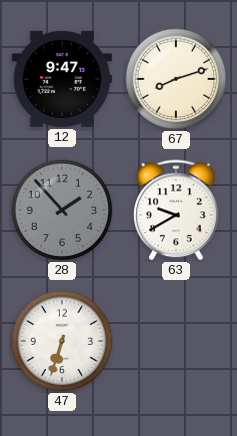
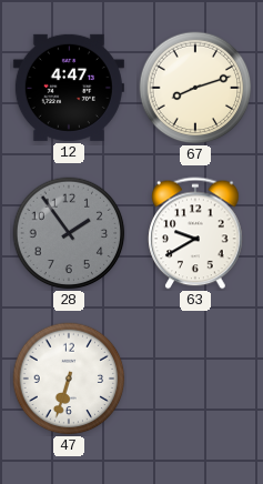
12: 9:47 -> 4:47 (69, 88)
28: 1:53 -> 1:54 (69, 233)
